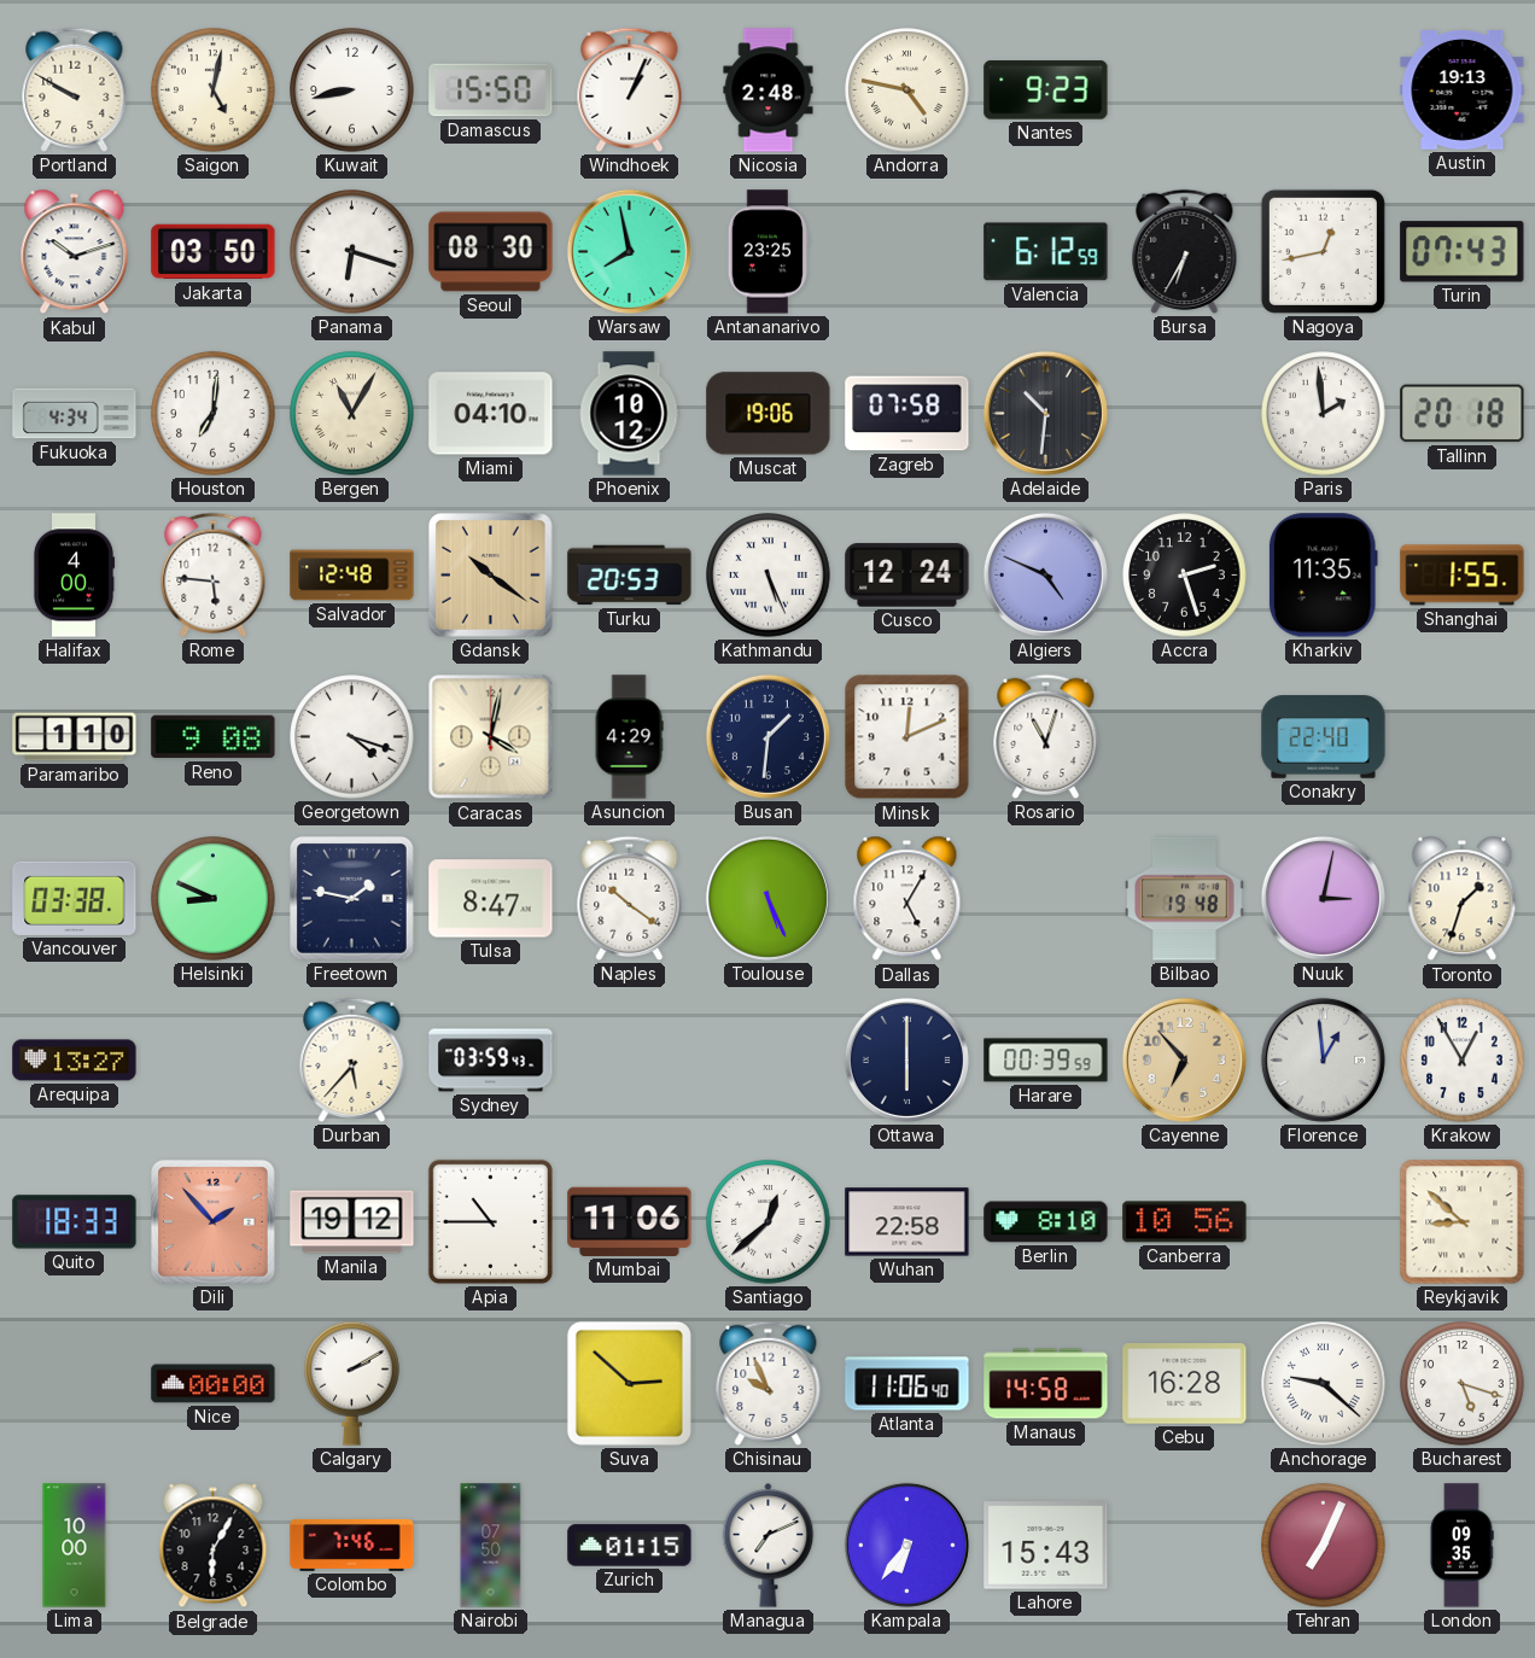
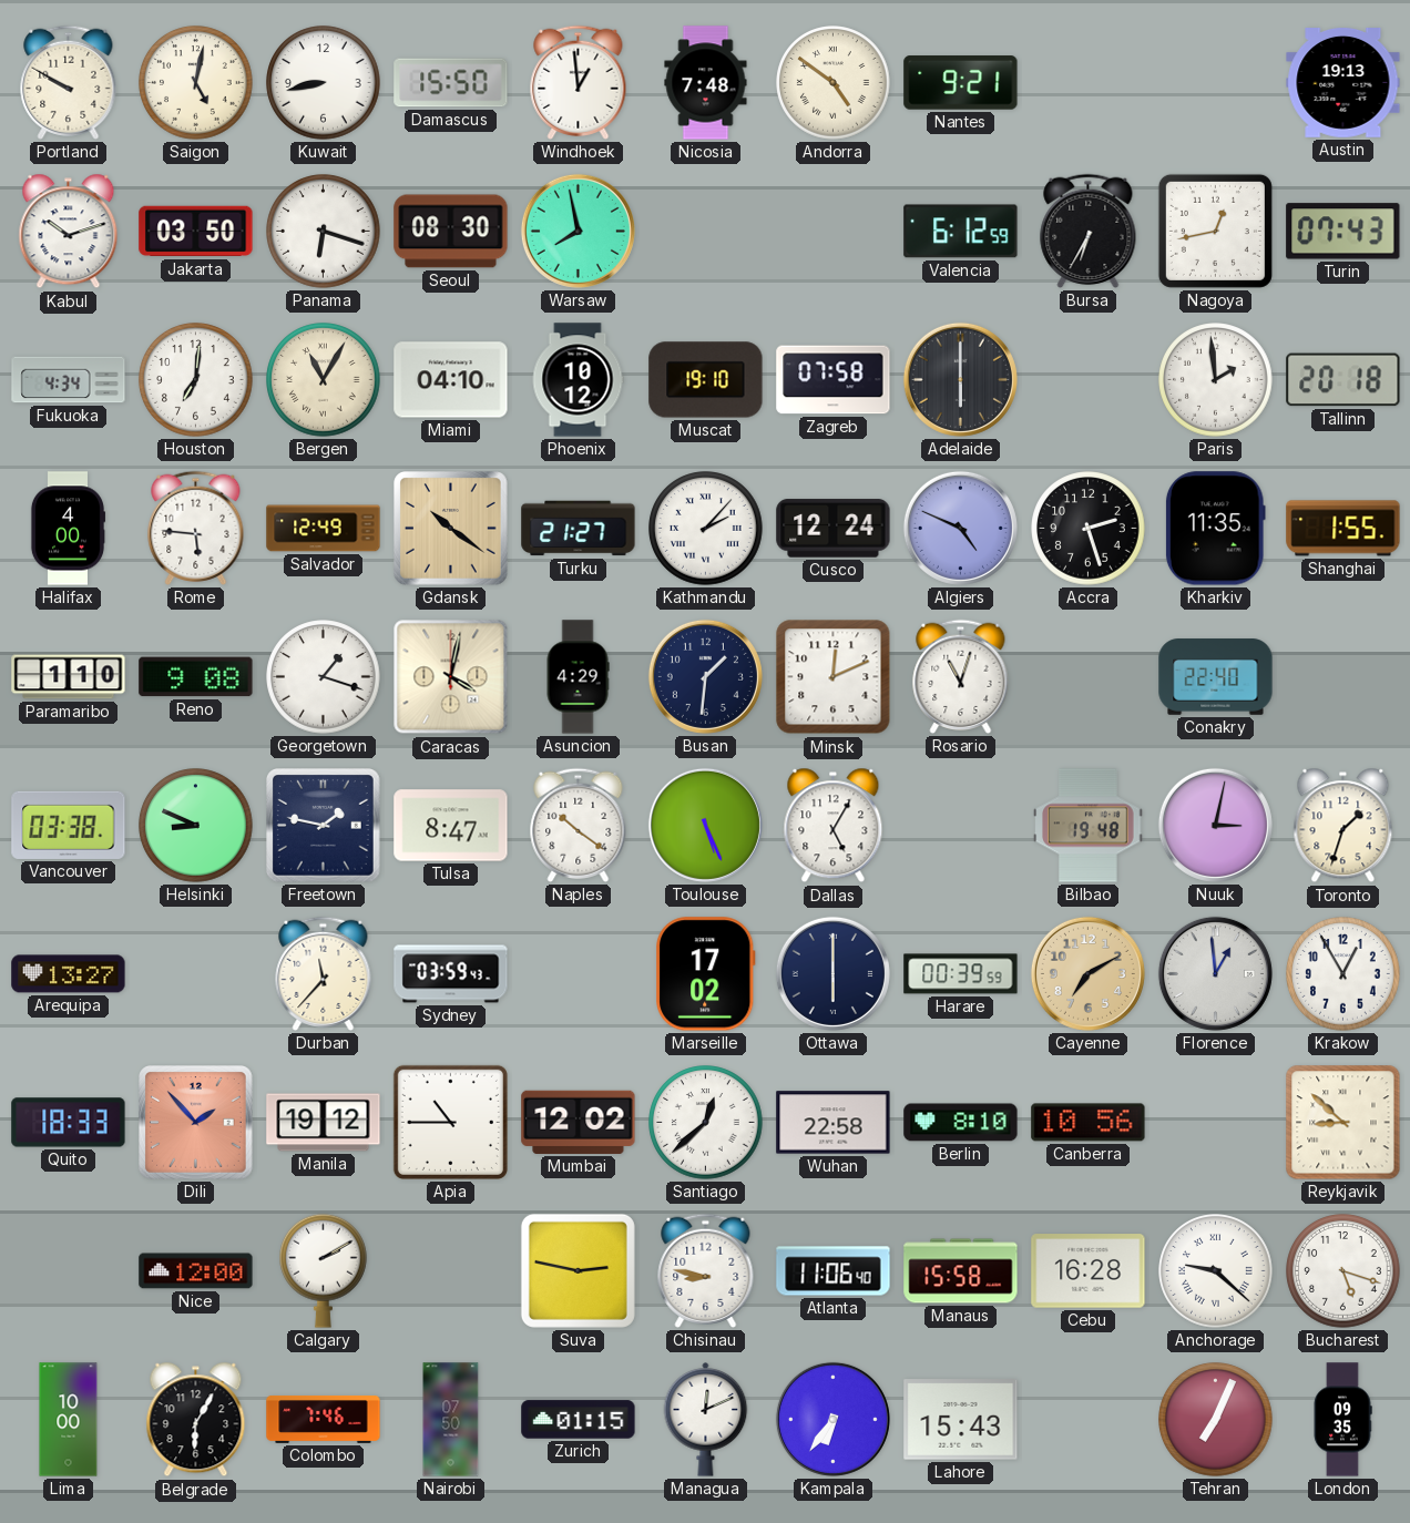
Windhoek: 1:04 -> 12:59 (579, 82)
Nicosia: 2:48 -> 7:48 (706, 83)
Andorra: 4:47 -> 4:51 (834, 83)
Nantes: 9:23 -> 9:21 (961, 83)
Antananarivo: 23:25 -> none (767, 252)
Muscat: 19:06 -> 19:10 (706, 380)
Adelaide: 10:31 -> 6:00 (960, 379)
Salvador: 12:48 -> 12:49 (324, 529)
Turku: 20:53 -> 21:27 (579, 529)
Kathmandu: 5:26 -> 2:07 (706, 529)
Georgetown: 4:18 -> 1:18 (324, 677)
Durban: 5:37 -> 11:37 (324, 973)
Marseille: none -> 17:02 (706, 974)
Cayenne: 6:53 -> 7:10 (1087, 973)
Mumbai: 11:06 -> 12:02 (579, 1122)
Nice: 00:00 -> 12:00 (196, 1271)
Suva: 2:52 -> 2:47 (578, 1270)
Chisinau: 9:56 -> 8:47 (706, 1270)
Manaus: 14:58 -> 15:58 (961, 1271)
Managua: 7:11 -> 12:11 (706, 1420)
